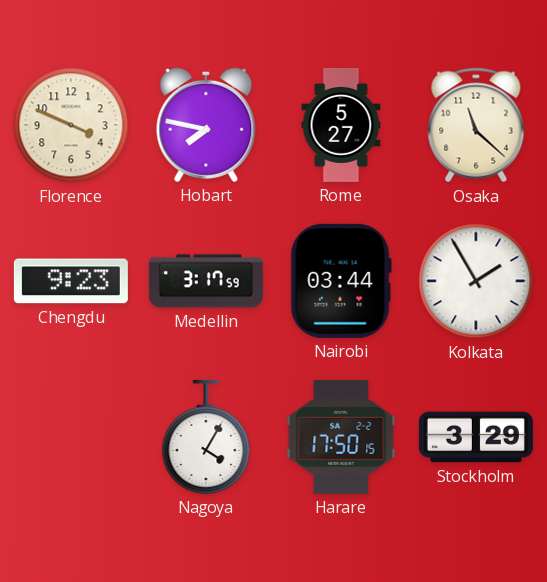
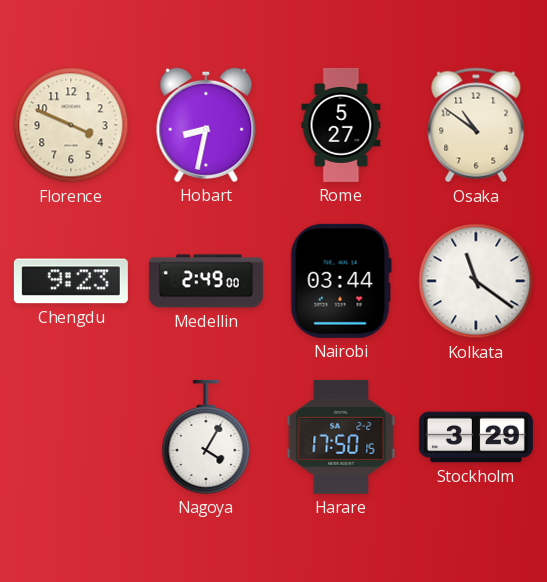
Hobart: 7:47 -> 8:32 (206, 125)
Osaka: 11:22 -> 10:51 (476, 125)
Medellin: 3:17 -> 2:49 (206, 281)
Kolkata: 1:55 -> 11:21 (476, 281)
